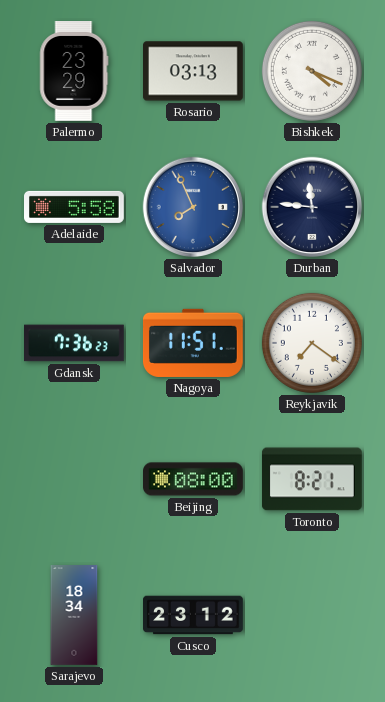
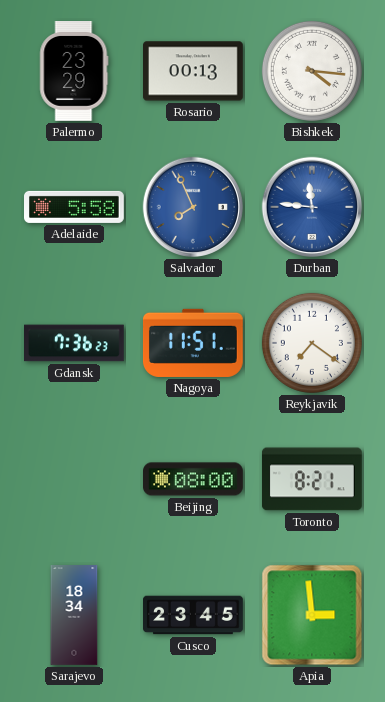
Rosario: 03:13 -> 00:13 (194, 71)
Bishkek: 4:19 -> 4:16 (312, 71)
Durban dial: navy -> blue (312, 207)
Cusco: 23:12 -> 23:45 (194, 615)
Apia: none -> 2:59 (312, 615)
